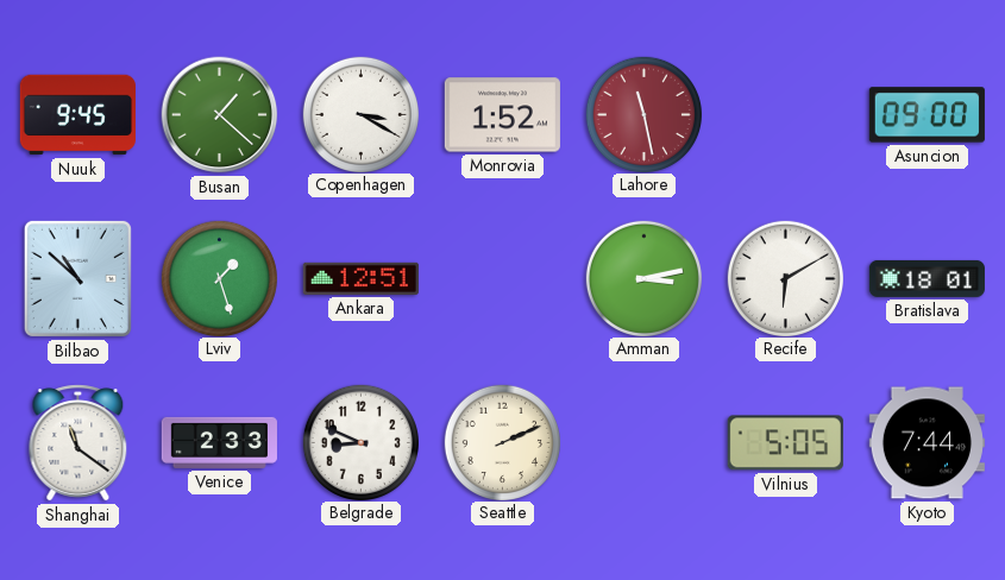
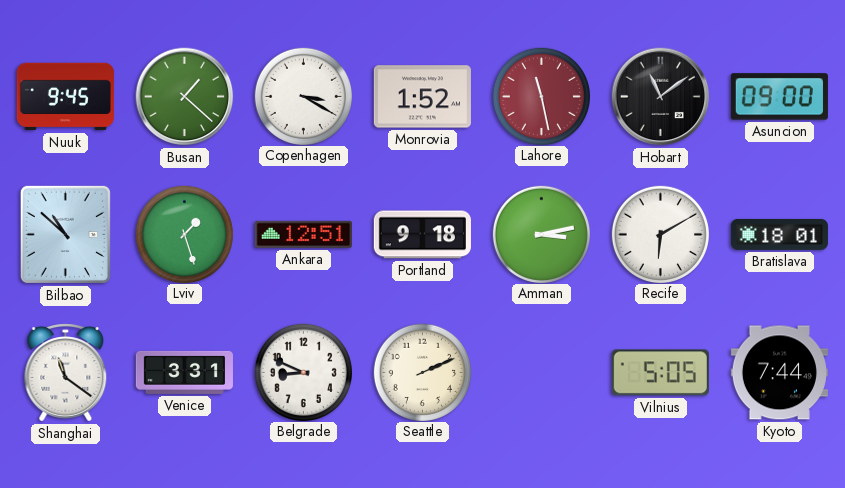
Hobart: none -> 11:09 (661, 97)
Portland: none -> 9:18 (422, 235)
Venice: 2:33 -> 3:31 (184, 372)
